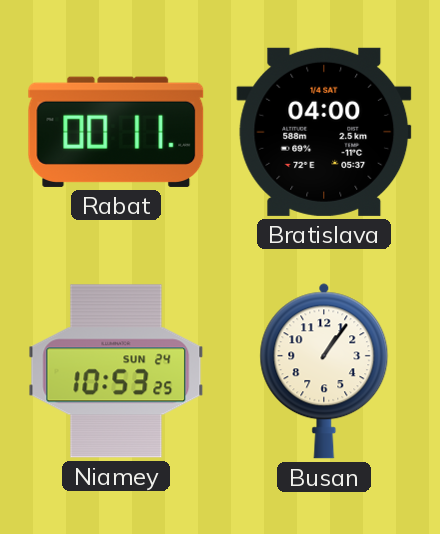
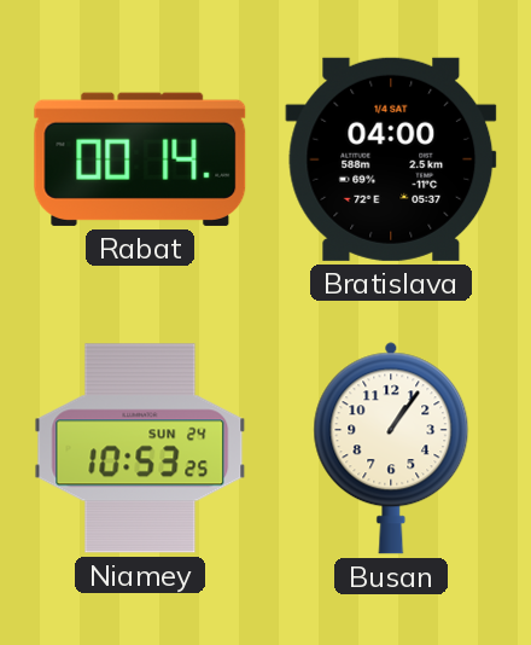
Rabat: 00:11 -> 00:14 (140, 159)
